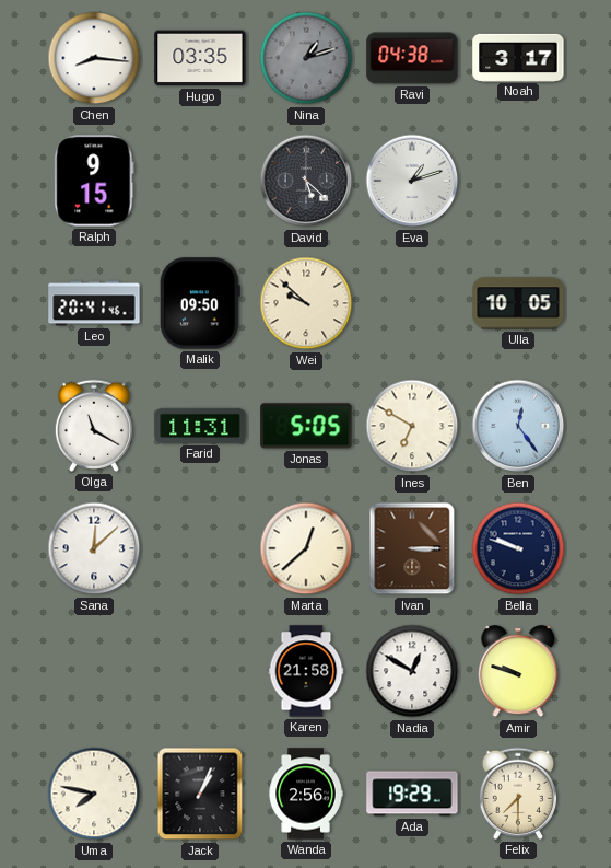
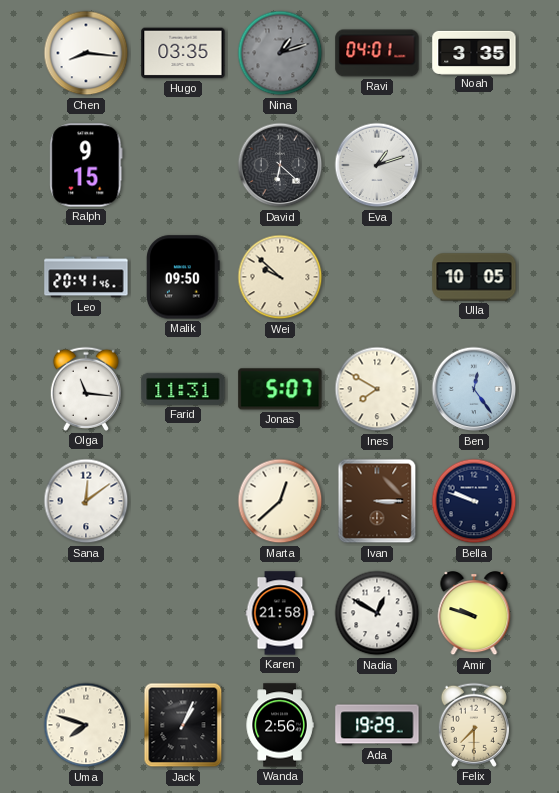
Ravi: 04:38 -> 04:01 (377, 53)
Noah: 3:17 -> 3:35 (474, 52)
David: 5:22 -> 6:22 (280, 165)
Olga: 11:20 -> 11:16 (86, 389)
Jonas: 5:05 -> 5:07 (280, 389)
Ines: 6:50 -> 7:50 (377, 389)
Sana: 12:08 -> 12:09 (86, 501)
Uma: 7:47 -> 7:48 (86, 725)
